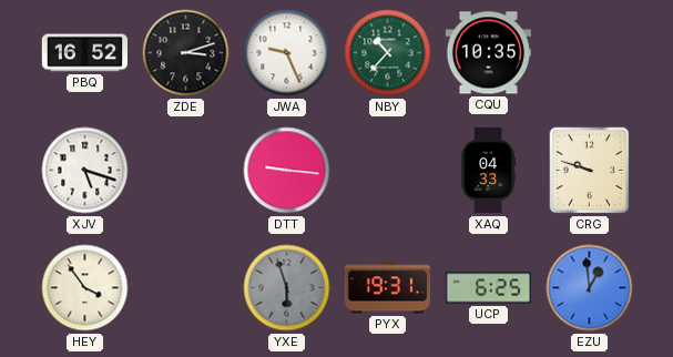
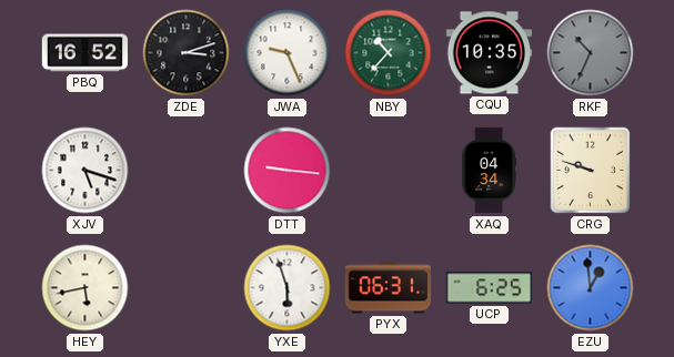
RKF: none -> 10:34 (591, 53)
XAQ: 04:33 -> 04:34 (489, 171)
HEY: 3:54 -> 5:43 (85, 288)
YXE dial: grey -> white (288, 288)
PYX: 19:31 -> 06:31 (389, 288)
